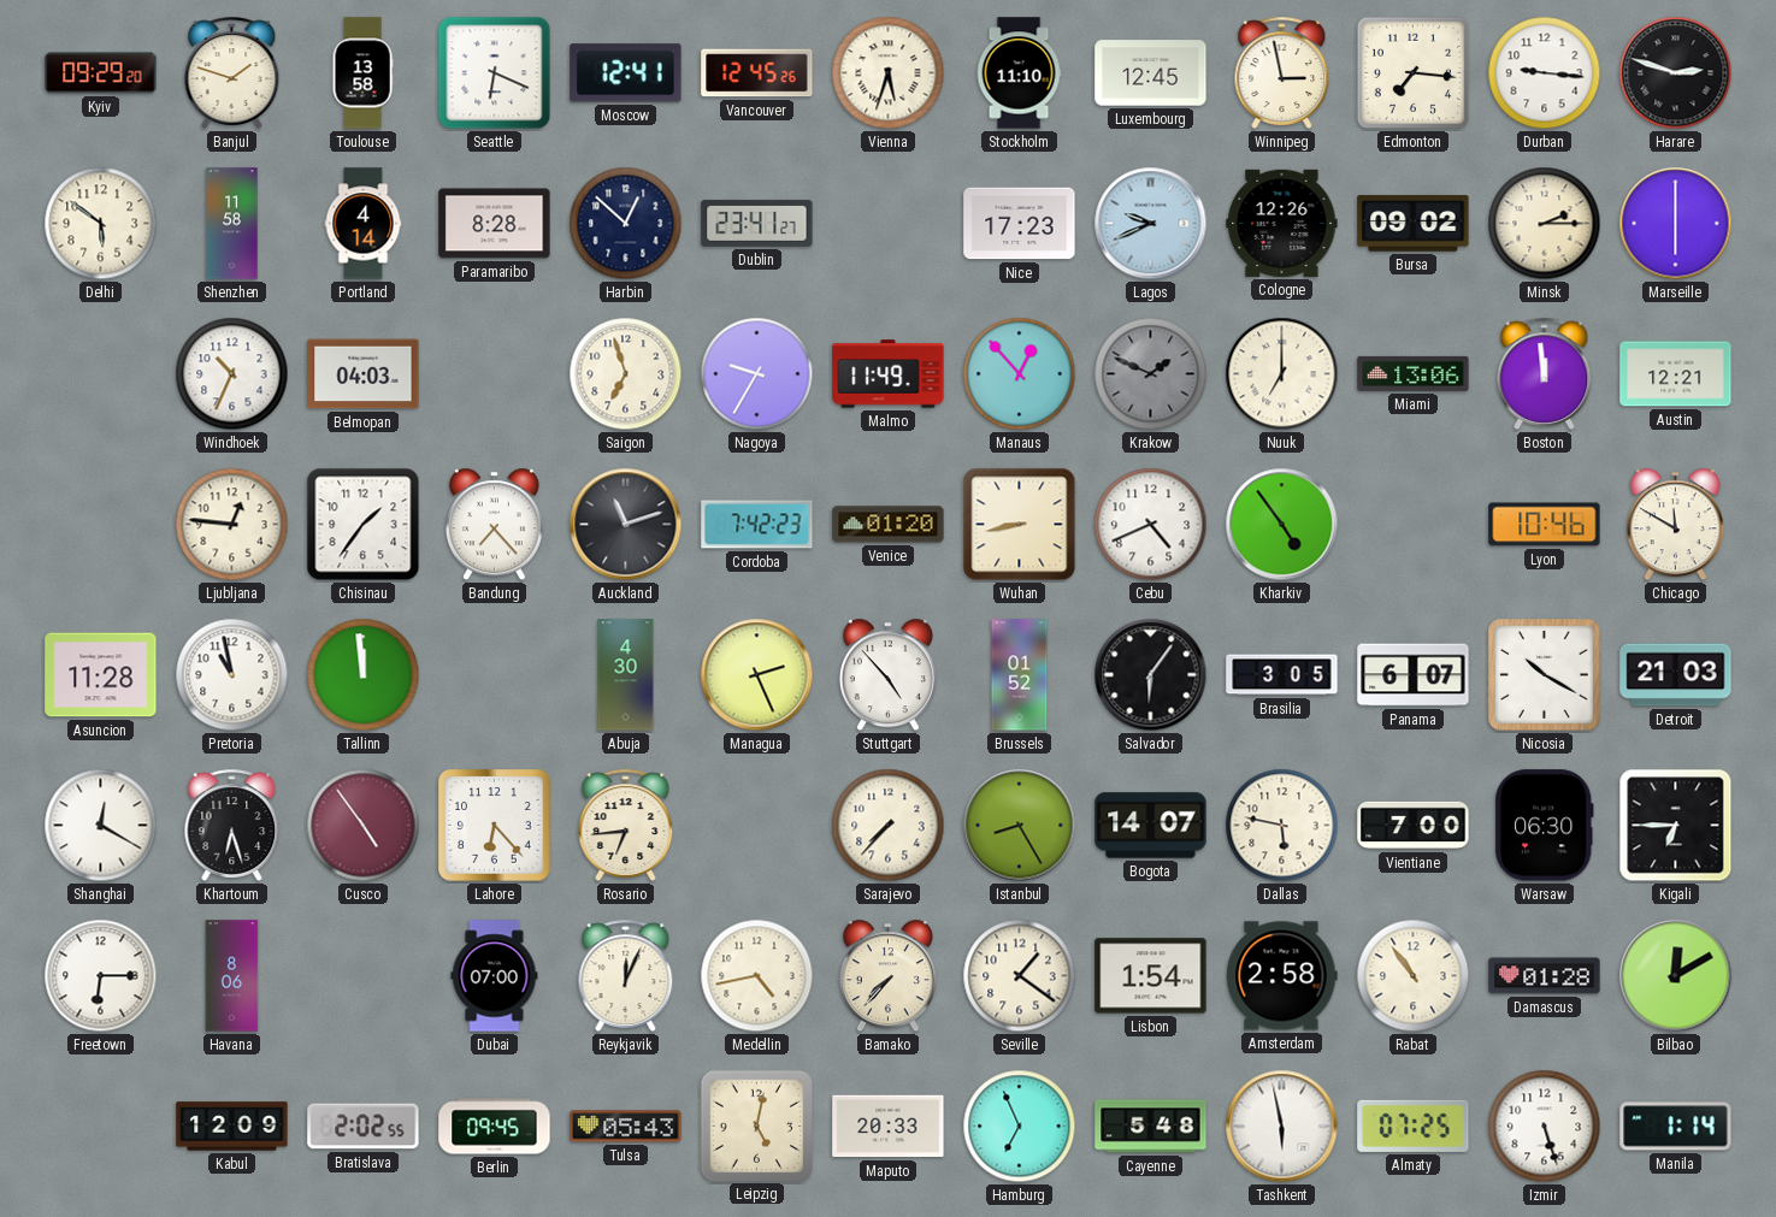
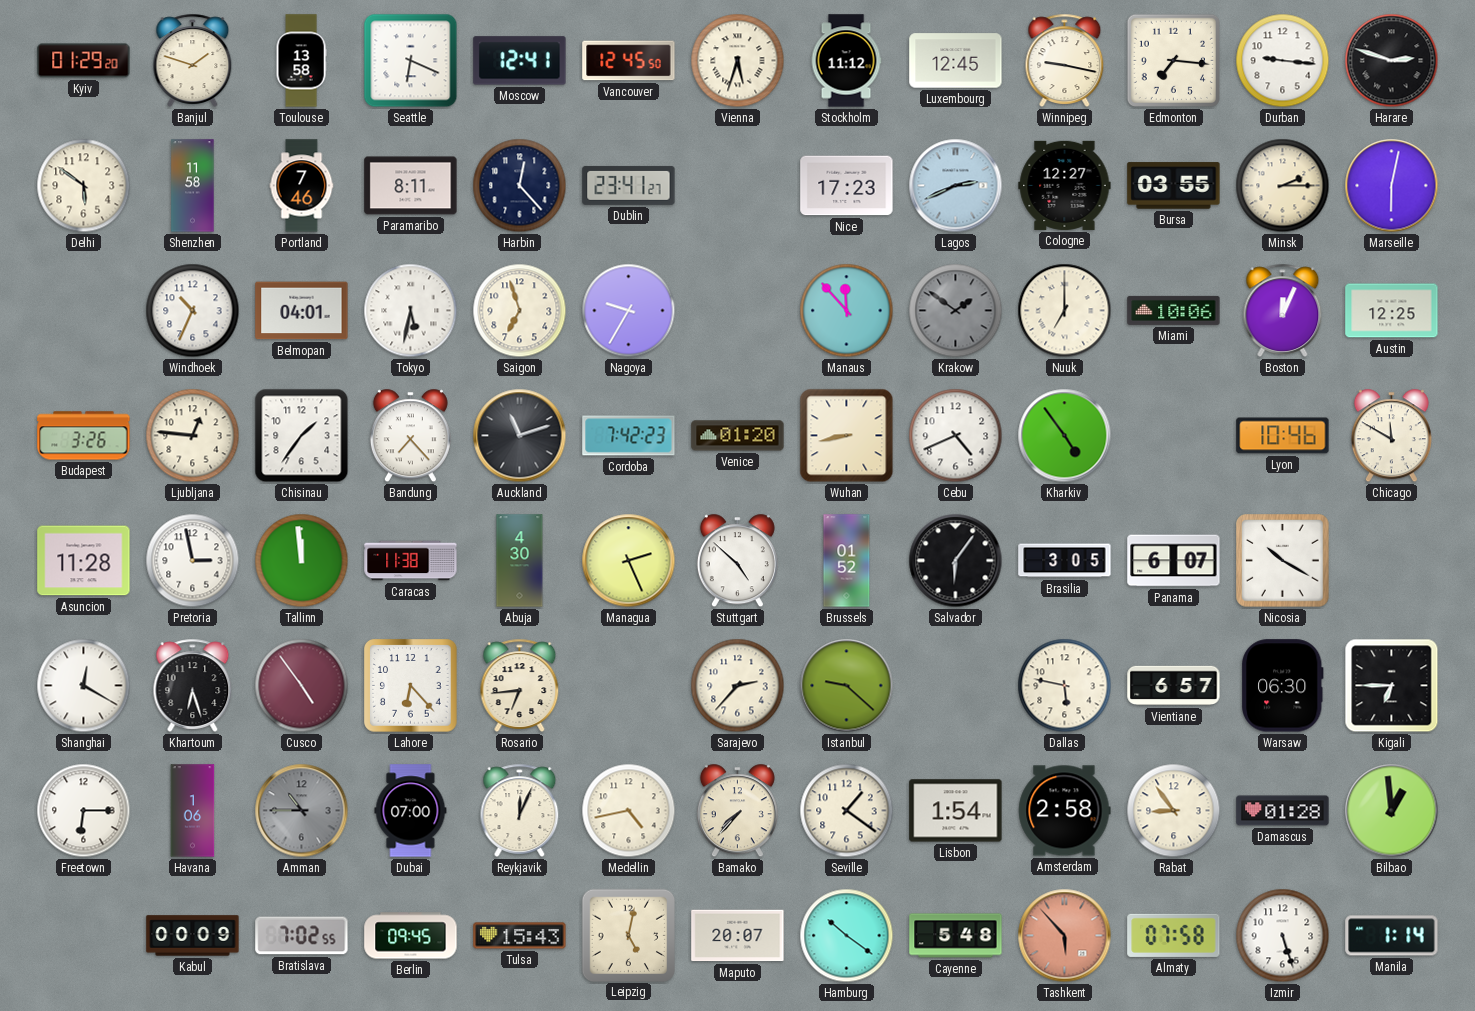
Kyiv: 09:29 -> 01:29 (84, 61)
Vancouver: 12:45:26 -> 12:45:50 (629, 61)
Stockholm: 11:10 -> 11:12 (846, 61)
Winnipeg: 2:58 -> 9:17 (1065, 60)
Portland: 4:14 -> 7:46 (302, 186)
Paramaribo: 8:28 -> 8:11 (411, 186)
Harbin: 12:52 -> 12:23 (520, 186)
Lagos: 9:41 -> 2:41 (956, 186)
Cologne: 12:26 -> 12:27 (1065, 185)
Bursa: 09:02 -> 03:55 (1174, 186)
Marseille: 6:00 -> 6:02 (1392, 186)
Belmopan: 04:03 -> 04:01 (302, 311)
Tokyo: none -> 5:32 (411, 311)
Malmo: 11:49 -> none (889, 374)
Manaus: 12:53 -> 11:53 (847, 311)
Krakow: 1:49 -> 1:51 (956, 311)
Miami: 13:06 -> 10:06 (1174, 310)
Boston: 11:59 -> 12:04 (1283, 310)
Austin: 12:21 -> 12:25 (1392, 311)
Budapest: none -> 3:26 (84, 436)
Pretoria: 10:58 -> 2:58 (193, 561)
Caracas: none -> 11:38 (411, 561)
Stuttgart: 4:53 -> 4:52 (737, 561)
Detroit: 21:03 -> none (1676, 675)
Sarajevo: 7:37 -> 2:37 (738, 686)
Istanbul: 8:25 -> 9:22 (847, 686)
Bogota: 14:07 -> none (1151, 826)
Vientiane: 7:00 -> 6:57 (1174, 686)
Havana: 8:06 -> 1:06 (193, 811)
Amman: none -> 10:45 (302, 811)
Rabat: 10:54 -> 8:54 (1174, 811)
Bilbao: 12:10 -> 12:59 (1392, 811)
Kabul: 12:09 -> 00:09 (193, 936)
Bratislava: 2:02 -> 7:02 (302, 936)
Tulsa: 05:43 -> 15:43 (520, 936)
Maputo: 20:33 -> 20:07 (738, 936)
Hamburg: 6:56 -> 10:21 (847, 936)
Tashkent: 5:58 -> 5:53 (1065, 936)
Tashkent dial: white -> salmon (1065, 936)
Almaty: 07:25 -> 07:58 (1174, 935)
